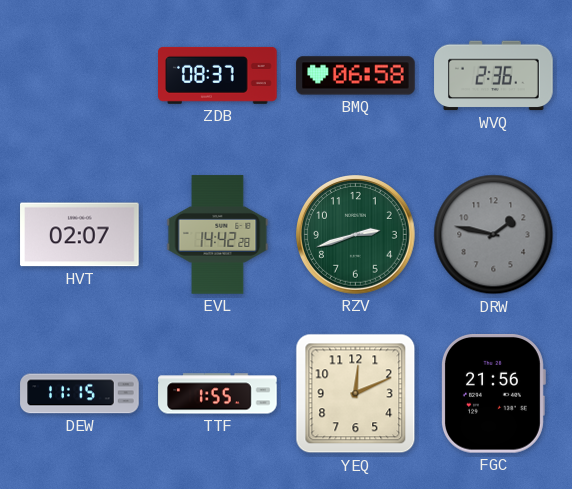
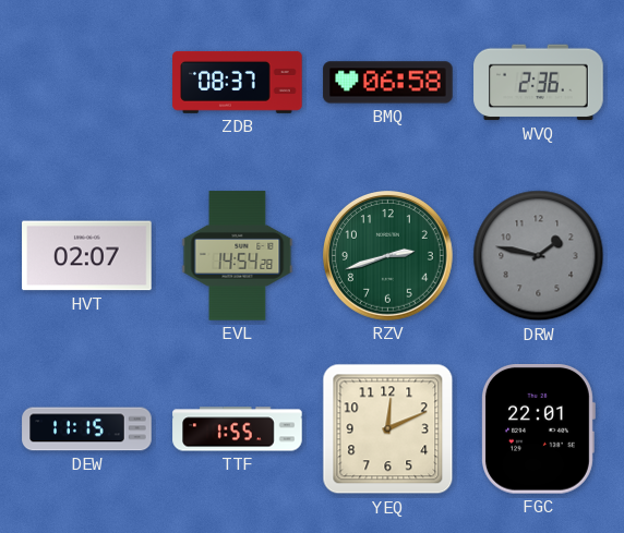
EVL: 14:42 -> 14:54 (238, 256)
FGC: 21:56 -> 22:01 (539, 429)
